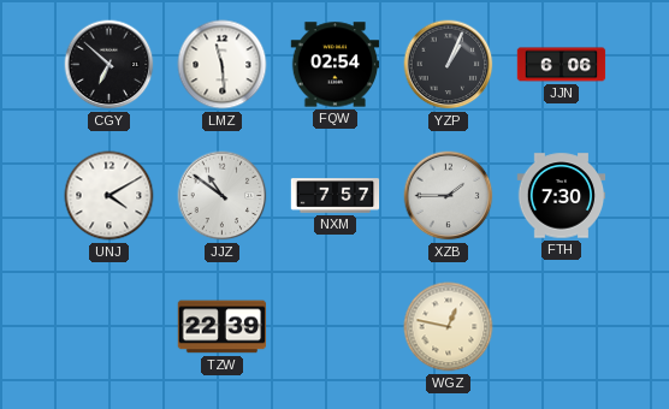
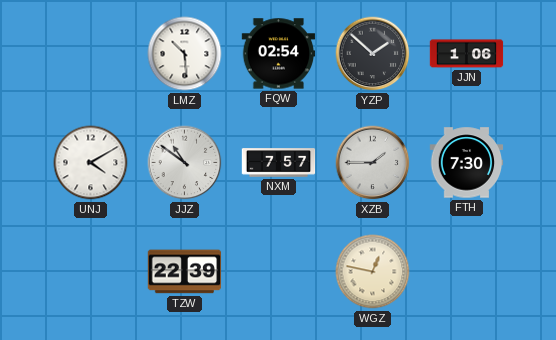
CGY: 6:52 -> none (109, 65)
LMZ: 11:29 -> 10:29 (185, 54)
YZP: 1:04 -> 1:52 (373, 54)
JJN: 6:06 -> 1:06 (467, 54)
